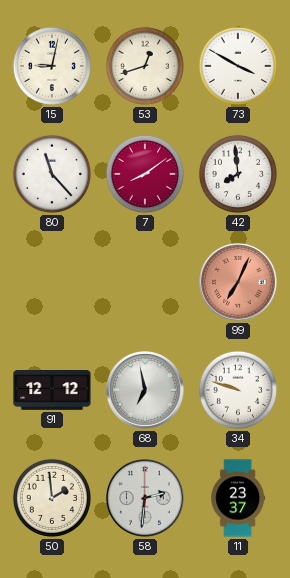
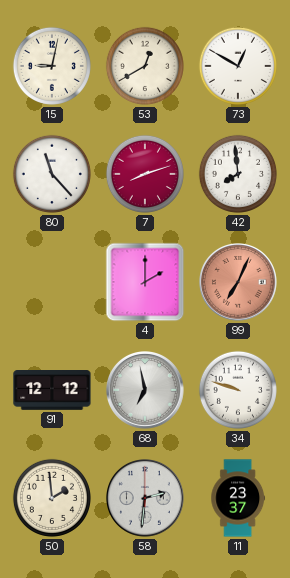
53: 12:42 -> 12:40 (145, 66)
73: 3:50 -> 12:50 (238, 66)
7: 8:09 -> 8:12 (145, 174)
4: none -> 2:00 (145, 282)
